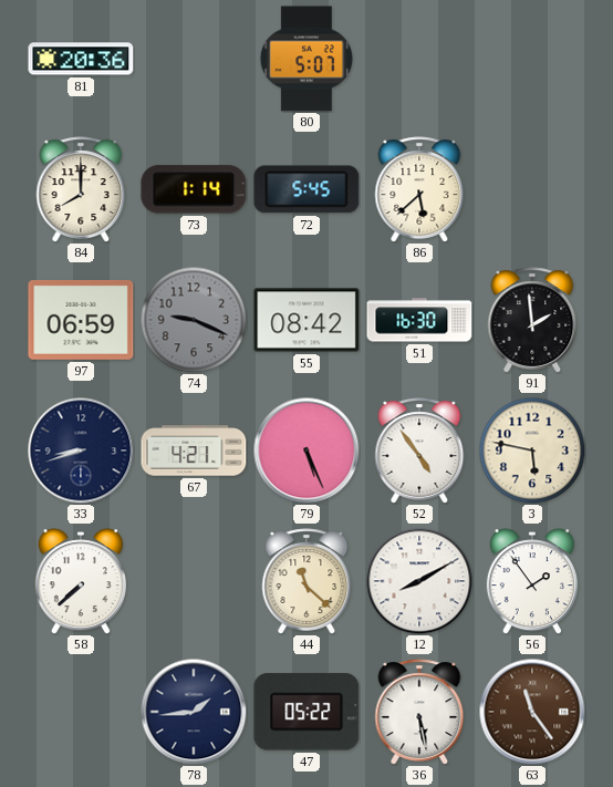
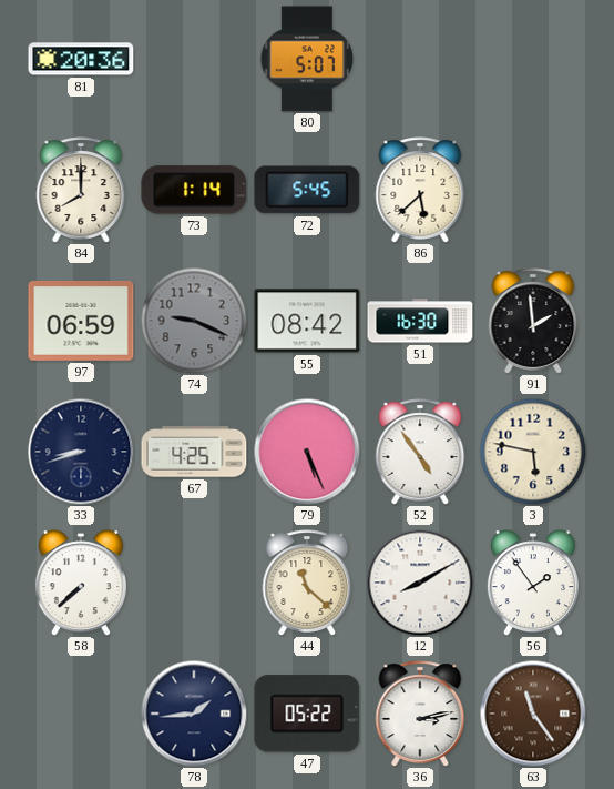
67: 4:21 -> 4:25 (194, 452)
36: 5:28 -> 3:13 (420, 714)
